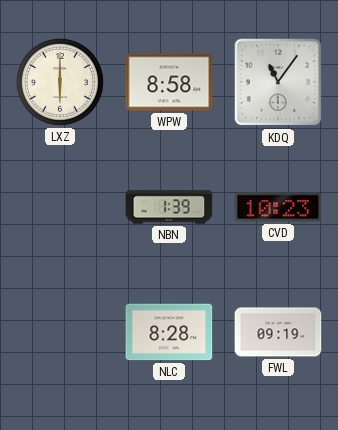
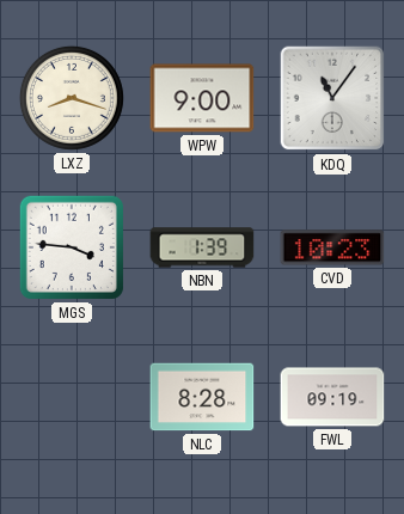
LXZ: 6:00 -> 8:18 (72, 98)
WPW: 8:58 -> 9:00 (202, 98)
MGS: none -> 3:46 (72, 247)
